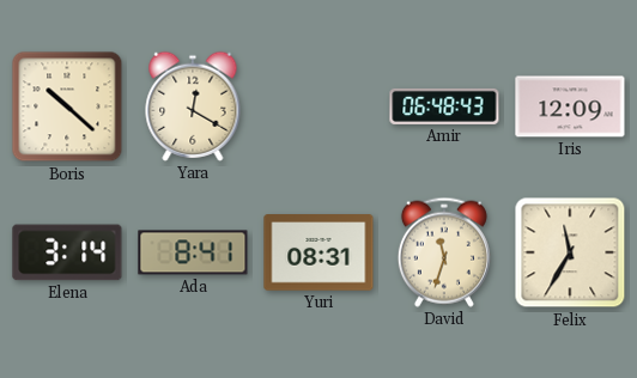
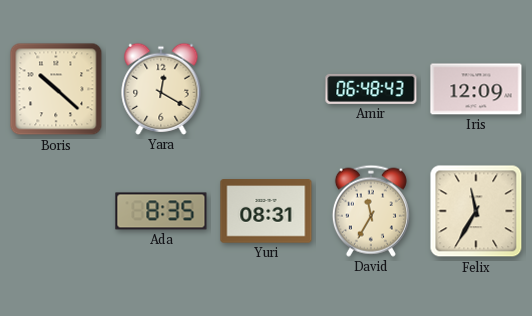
Elena: 3:14 -> none (67, 252)
Ada: 8:41 -> 8:35 (161, 211)
David: 11:33 -> 11:35 (371, 211)
